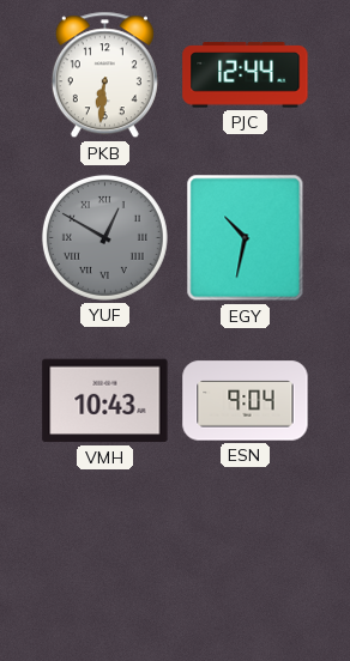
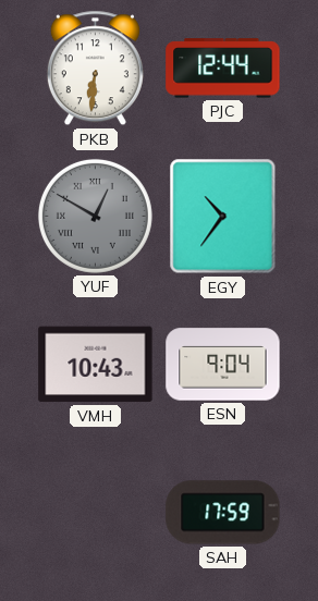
EGY: 10:32 -> 10:36 (223, 217)
SAH: none -> 17:59 (223, 513)
